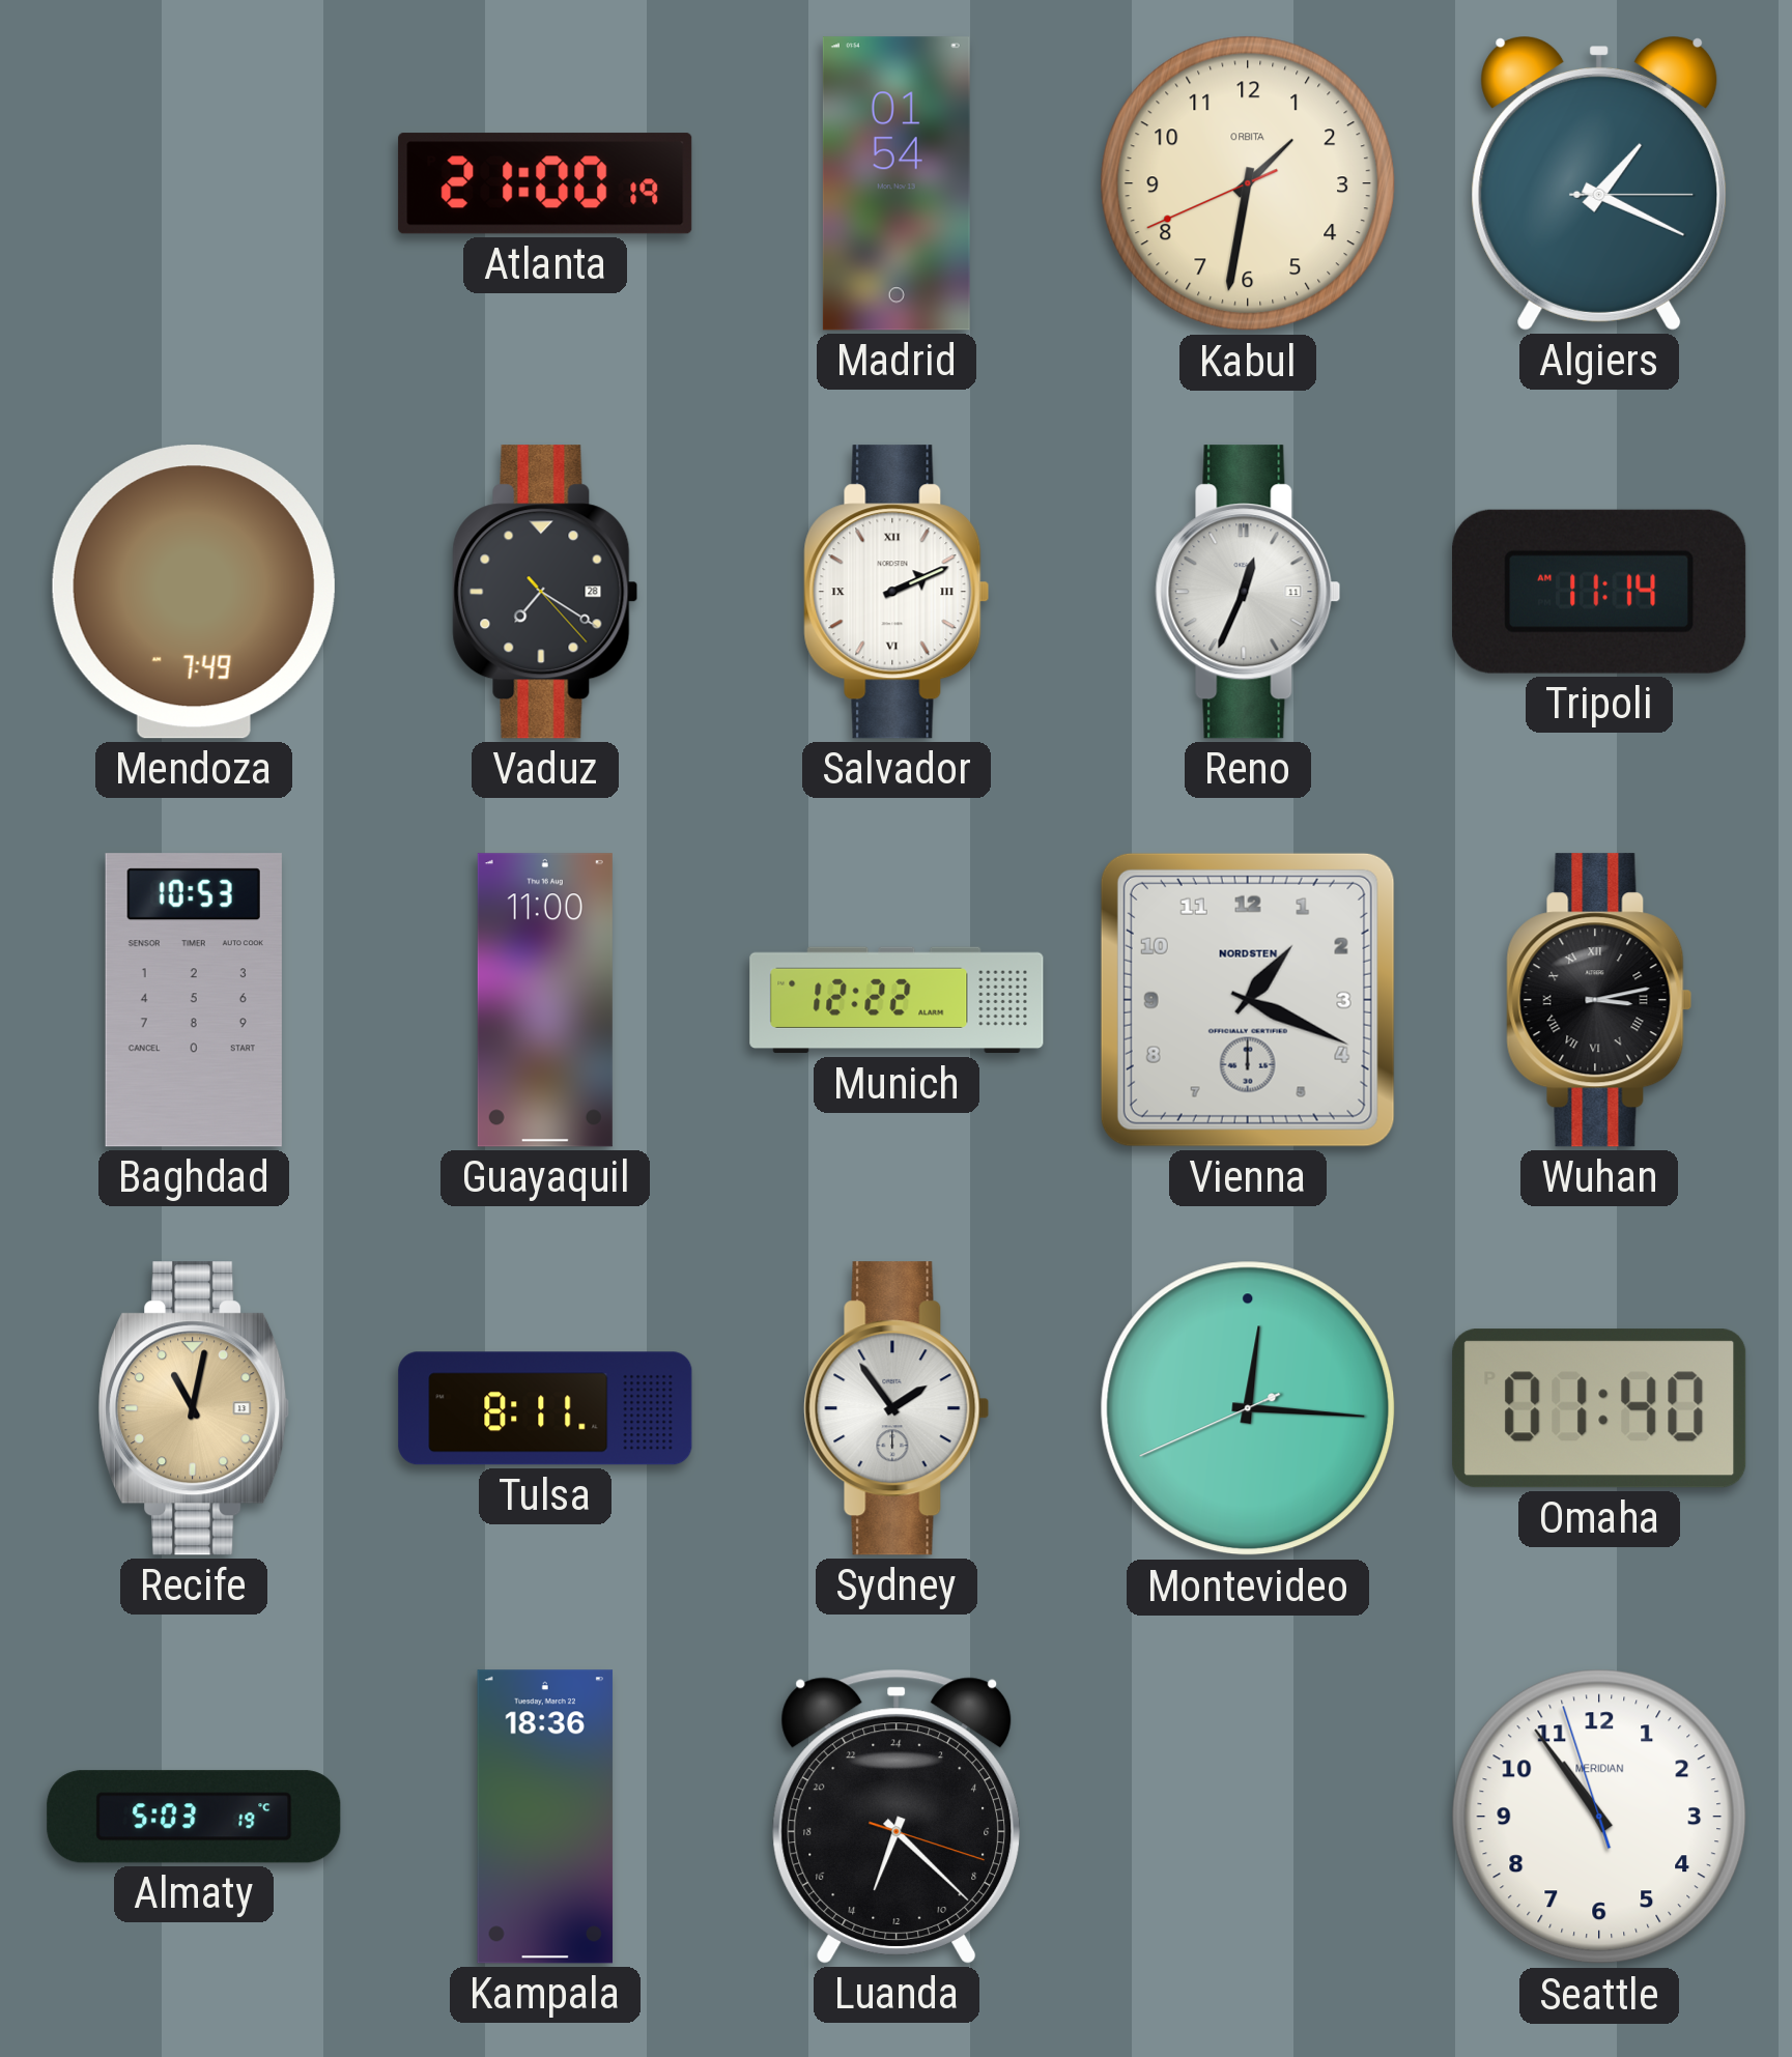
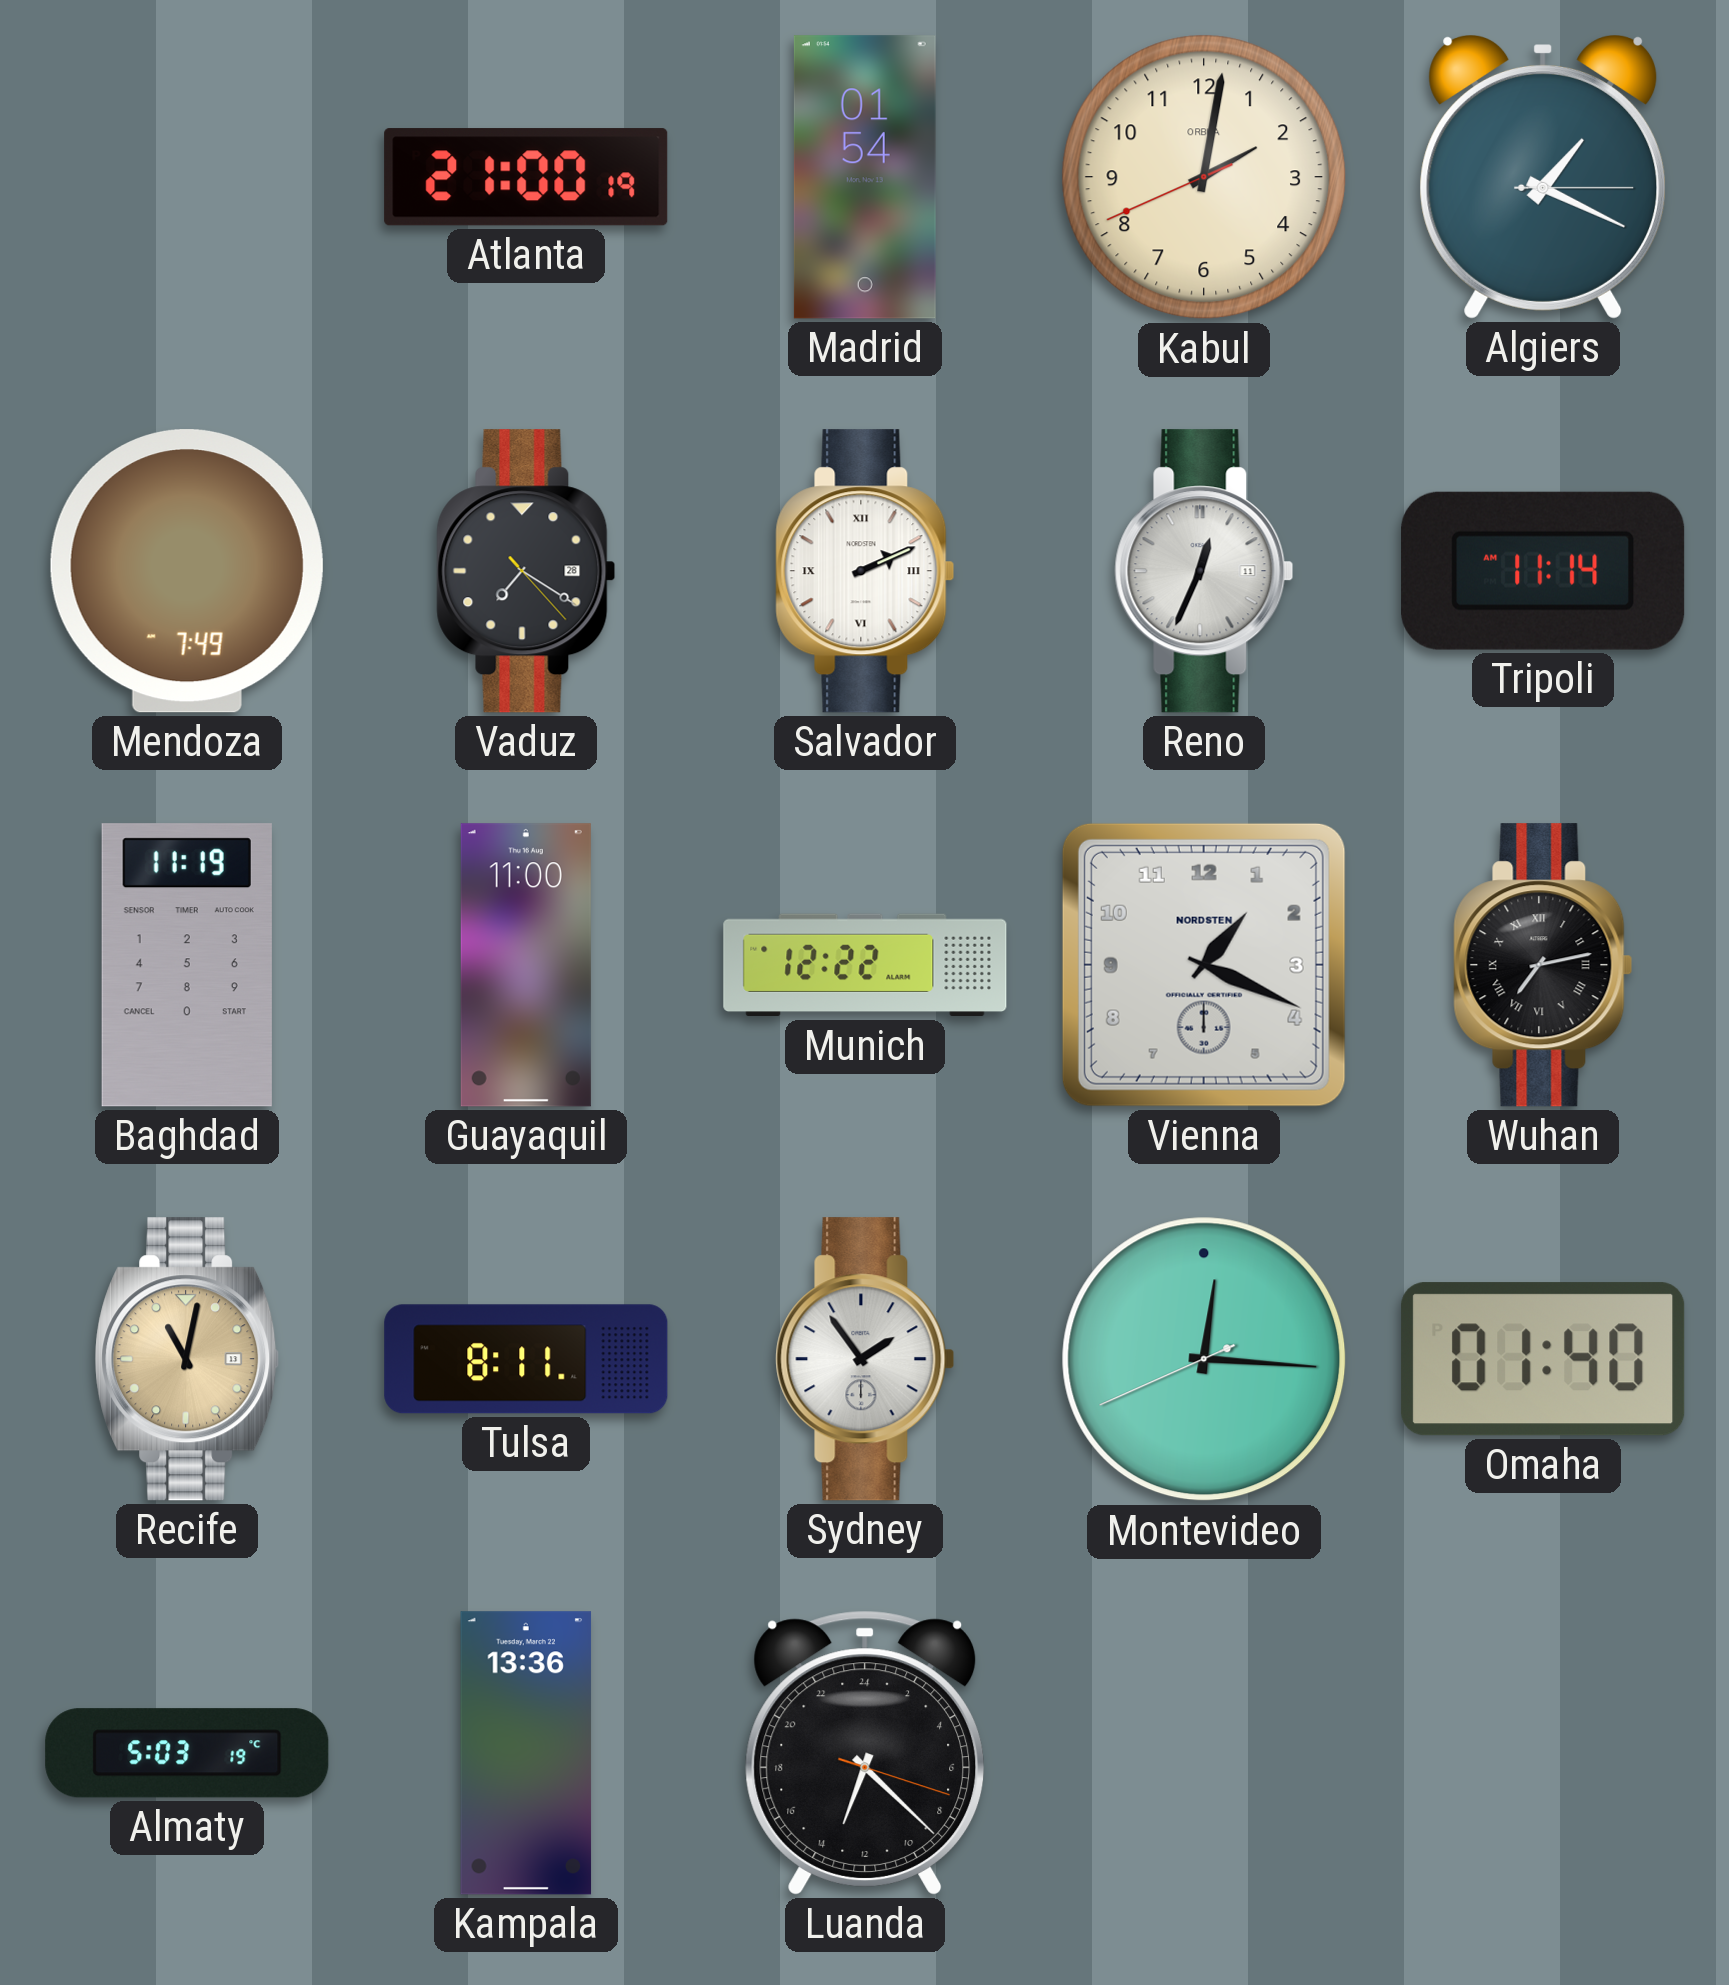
Kabul: 1:31 -> 2:01 (1204, 177)
Baghdad: 10:53 -> 11:19 (187, 965)
Wuhan: 3:13 -> 7:13 (1543, 965)
Kampala: 18:36 -> 13:36 (526, 1753)
Seattle: 10:53 -> none (1599, 1817)
